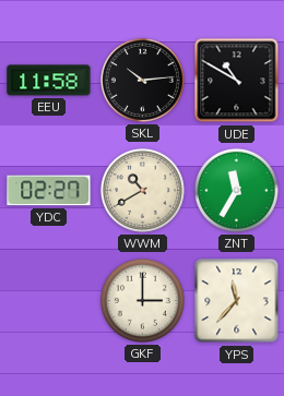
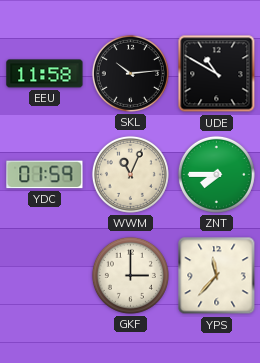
YDC: 02:27 -> 01:59 (45, 175)
WWM: 10:40 -> 11:04 (130, 174)
ZNT: 11:35 -> 7:45 (216, 174)
